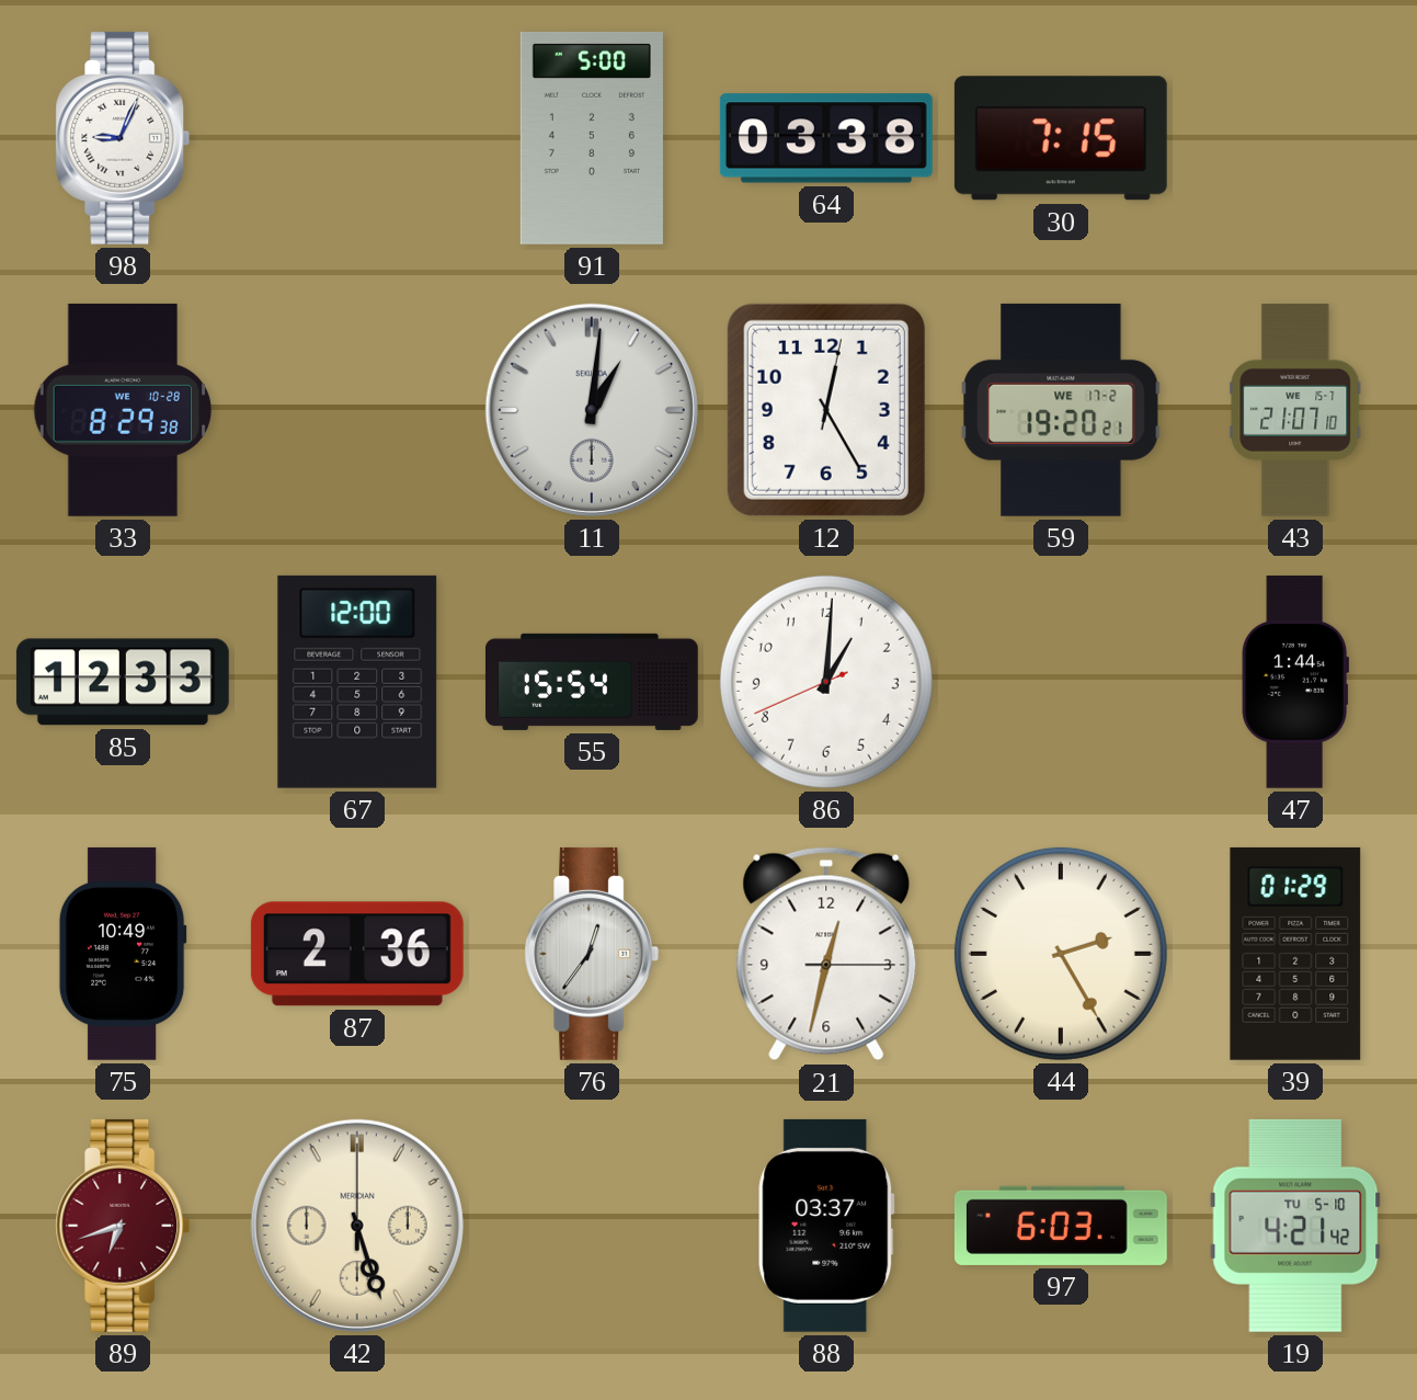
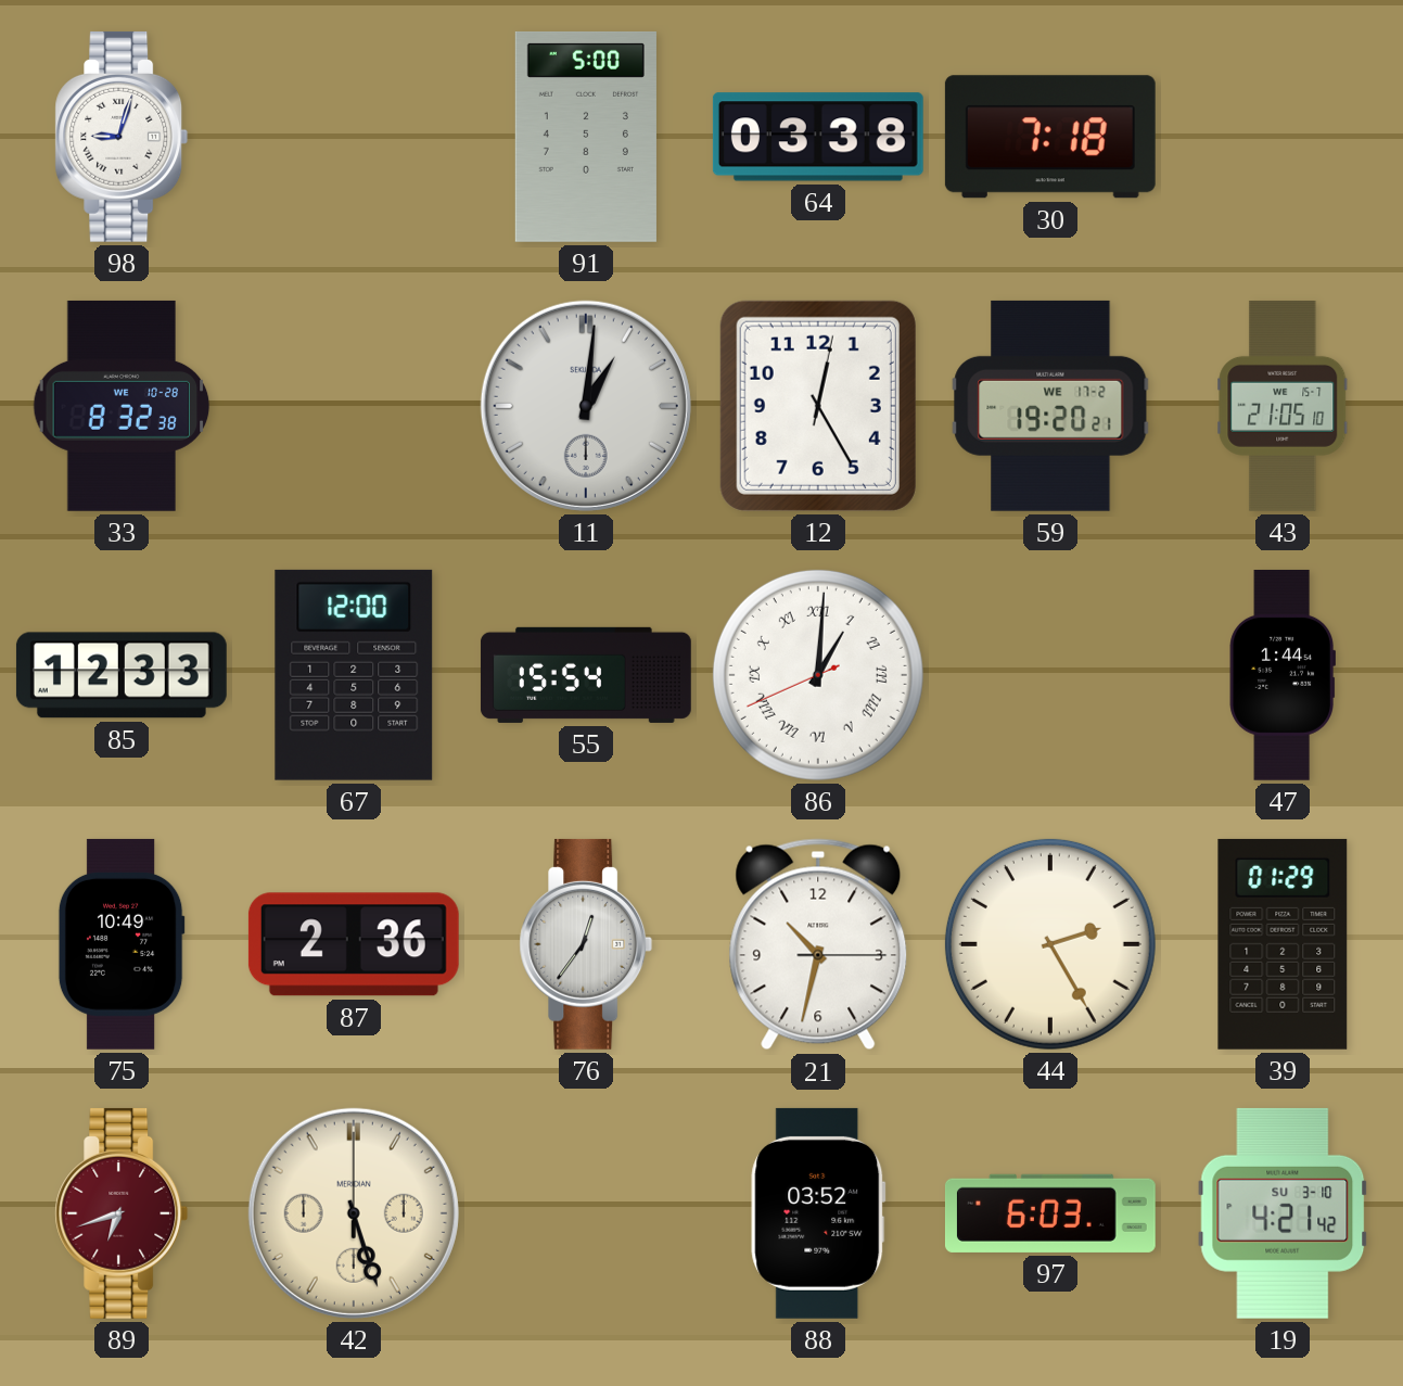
98: 9:04 -> 9:03 (122, 137)
30: 7:15 -> 7:18 (1050, 137)
33: 8:29 -> 8:32 (122, 406)
43: 21:07 -> 21:05 (1283, 406)
86 numerals: Arabic -> Roman (818, 675)
21: 12:32 -> 10:32 (818, 944)
88: 03:37 -> 03:52 (818, 1213)
19 date: TU 5-10 -> SU 3-10 (1283, 1213)
